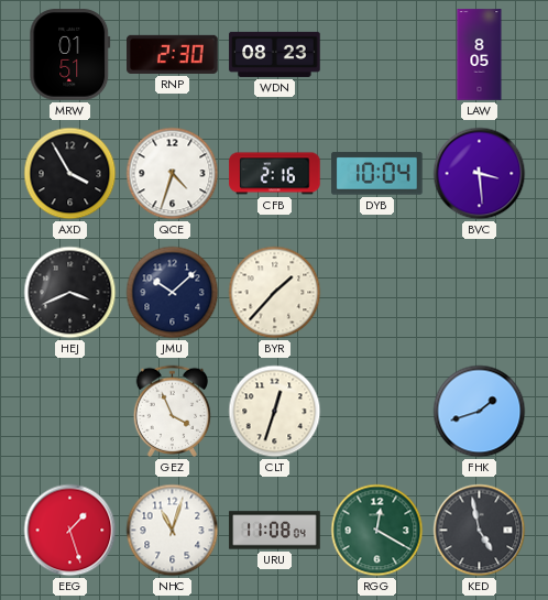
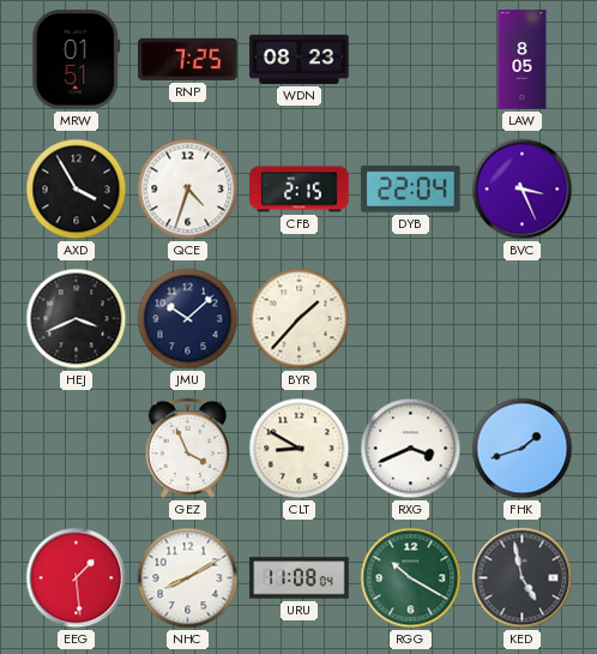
RNP: 2:30 -> 7:25 (188, 59)
CFB: 2:16 -> 2:15 (300, 190)
DYB: 10:04 -> 22:04 (411, 190)
BVC: 3:29 -> 3:26 (523, 190)
CLT: 12:33 -> 8:50 (300, 449)
RXG: none -> 3:41 (411, 449)
EEG: 1:27 -> 1:29 (77, 578)
NHC: 11:03 -> 8:10 (188, 578)
RGG: 12:20 -> 10:20 (411, 578)
